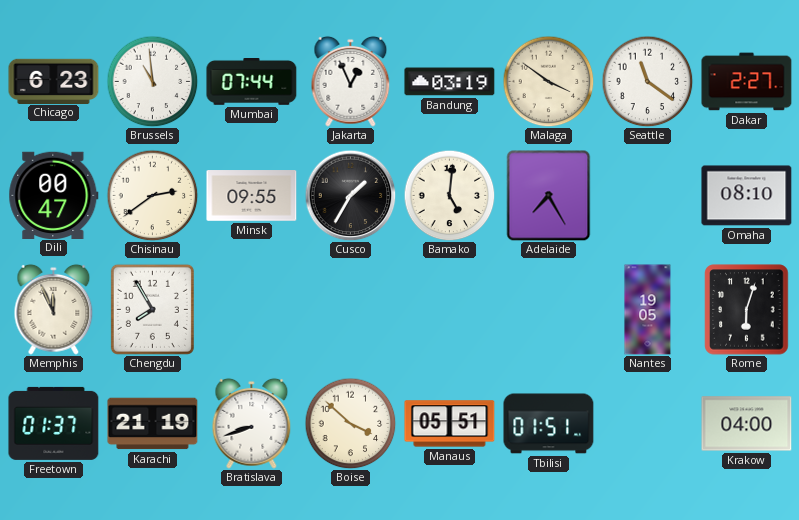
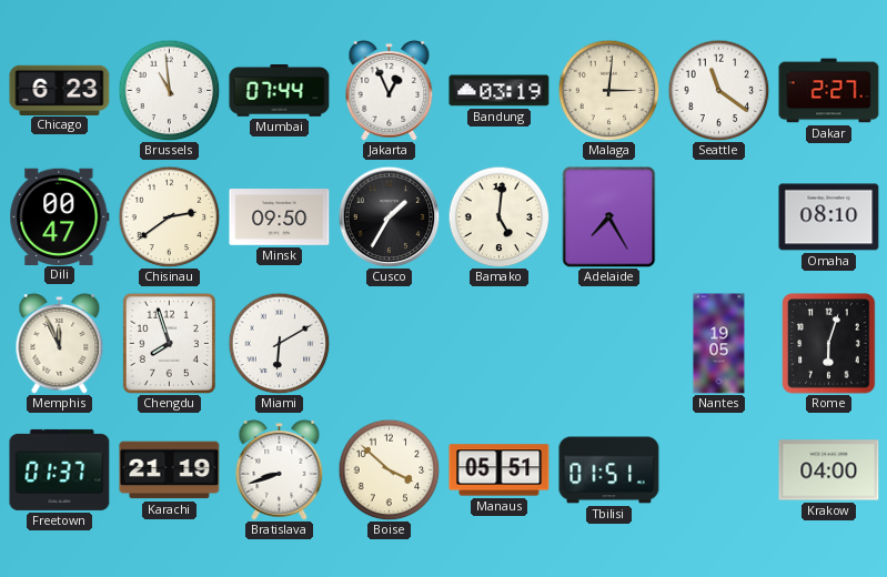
Malaga: 3:51 -> 3:01 (608, 90)
Minsk: 09:55 -> 09:50 (280, 217)
Chengdu: 7:55 -> 7:57 (169, 343)
Miami: none -> 6:10 (279, 343)
